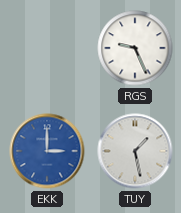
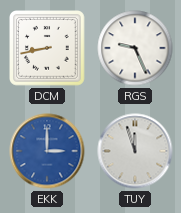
DCM: none -> 8:43 (47, 48)
TUY: 1:28 -> 11:57 (135, 151)
